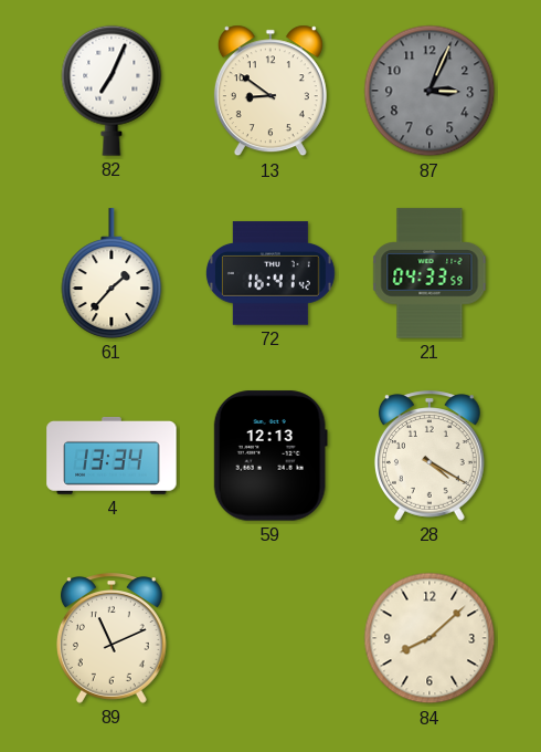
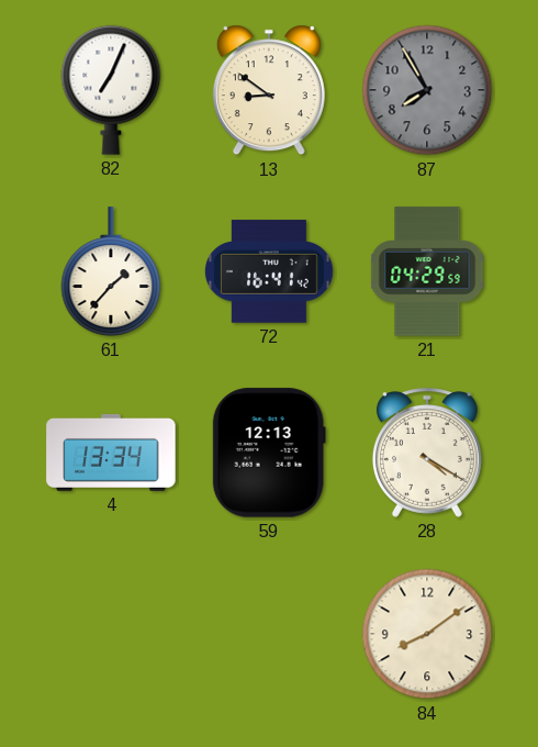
87: 3:04 -> 7:55 (427, 90)
21: 04:33 -> 04:29 (427, 271)
89: 11:11 -> none (112, 638)
84: 8:08 -> 8:09 (427, 634)
